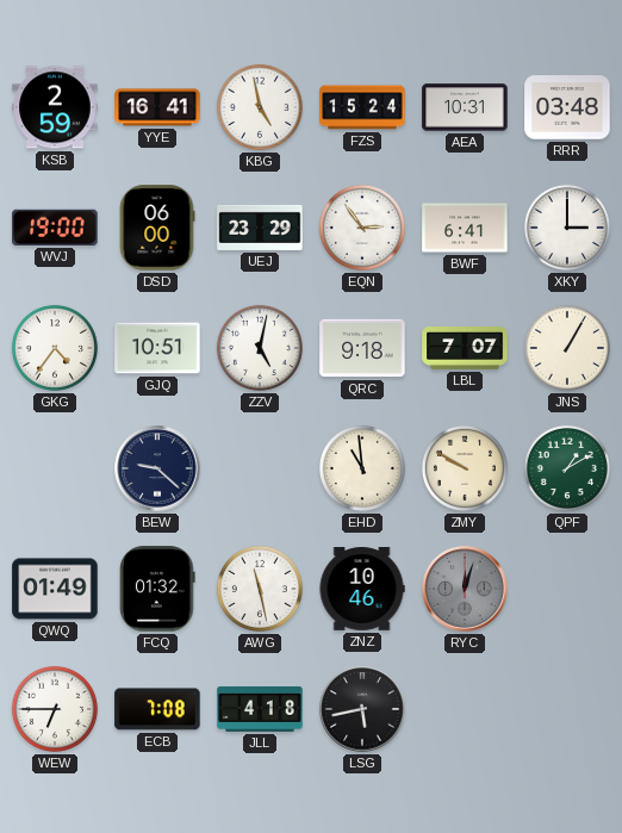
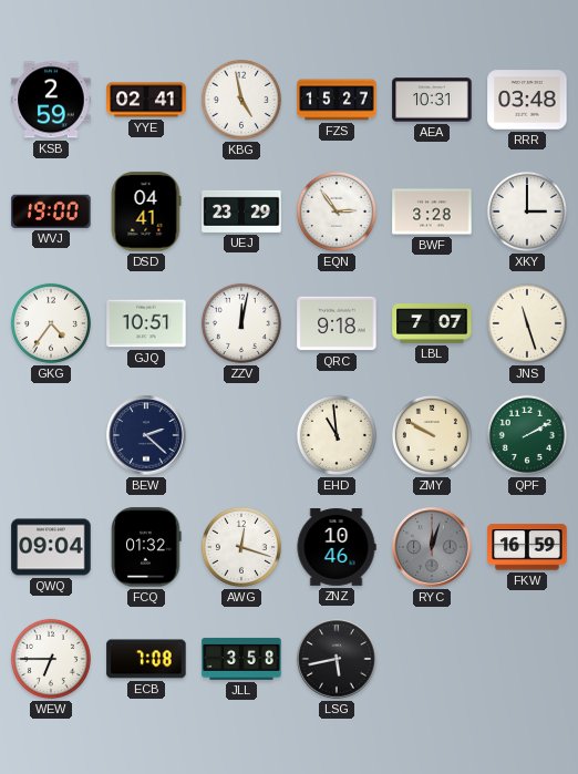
YYE: 16:41 -> 02:41 (146, 100)
FZS: 15:24 -> 15:27 (337, 100)
DSD: 06:00 -> 04:41 (146, 211)
BWF: 6:41 -> 3:28 (432, 211)
ZZV: 5:02 -> 12:02 (241, 323)
JNS: 1:05 -> 11:27 (527, 323)
BEW: 9:22 -> 2:22 (146, 435)
QPF: 1:10 -> 2:10 (527, 435)
QWQ: 01:49 -> 09:04 (51, 547)
AWG: 11:28 -> 12:18 (241, 547)
FKW: none -> 16:59 (527, 547)
JLL: 4:18 -> 3:58 (241, 659)
